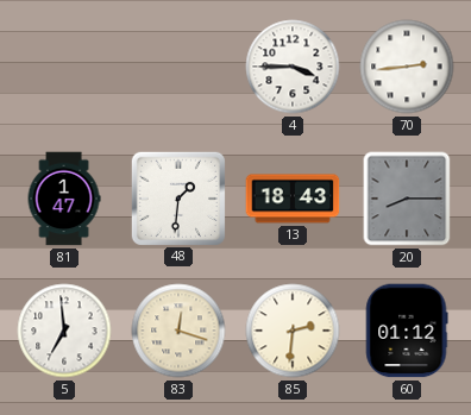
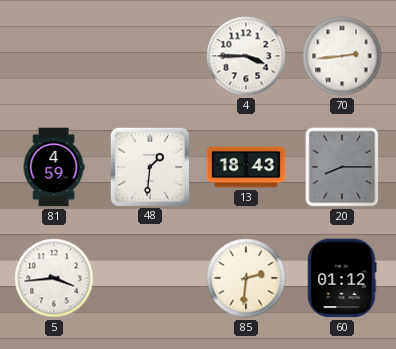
81: 1:47 -> 4:59 (54, 167)
5: 6:59 -> 3:44 (54, 278)
83: 12:18 -> none (178, 331)
